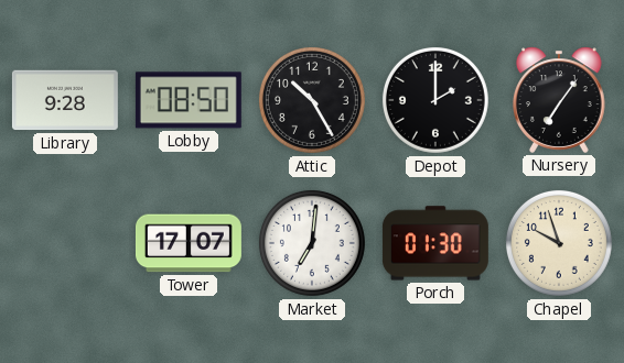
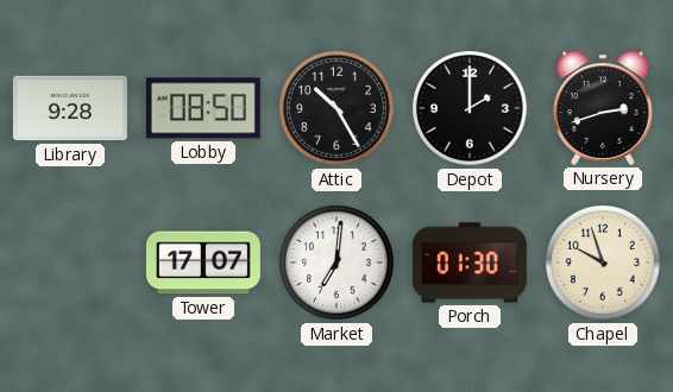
Nursery: 7:06 -> 2:42 (604, 108)
